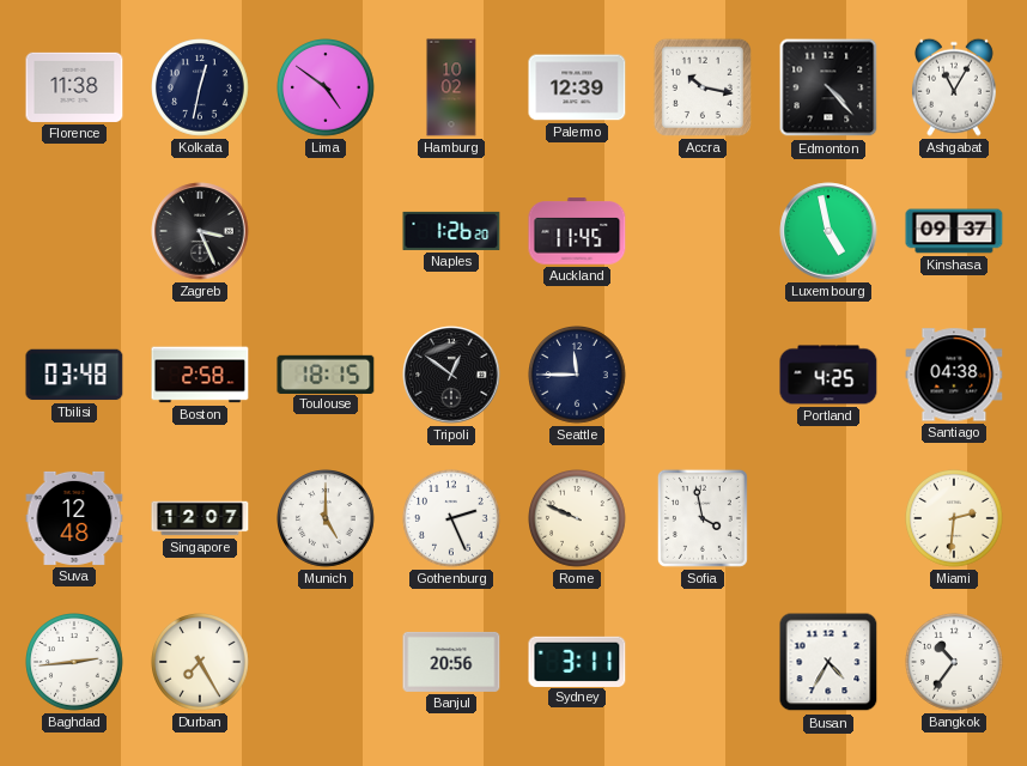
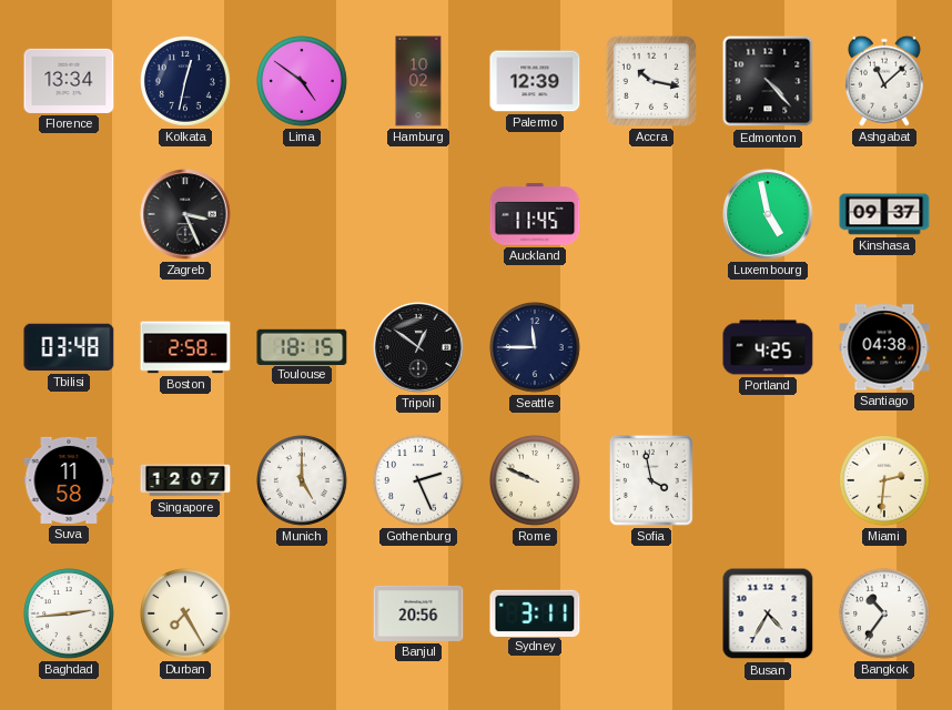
Florence: 11:38 -> 13:34 (69, 81)
Ashgabat: 11:05 -> 11:08 (884, 81)
Naples: 1:26 -> none (451, 231)
Suva: 12:48 -> 11:58 (69, 480)
